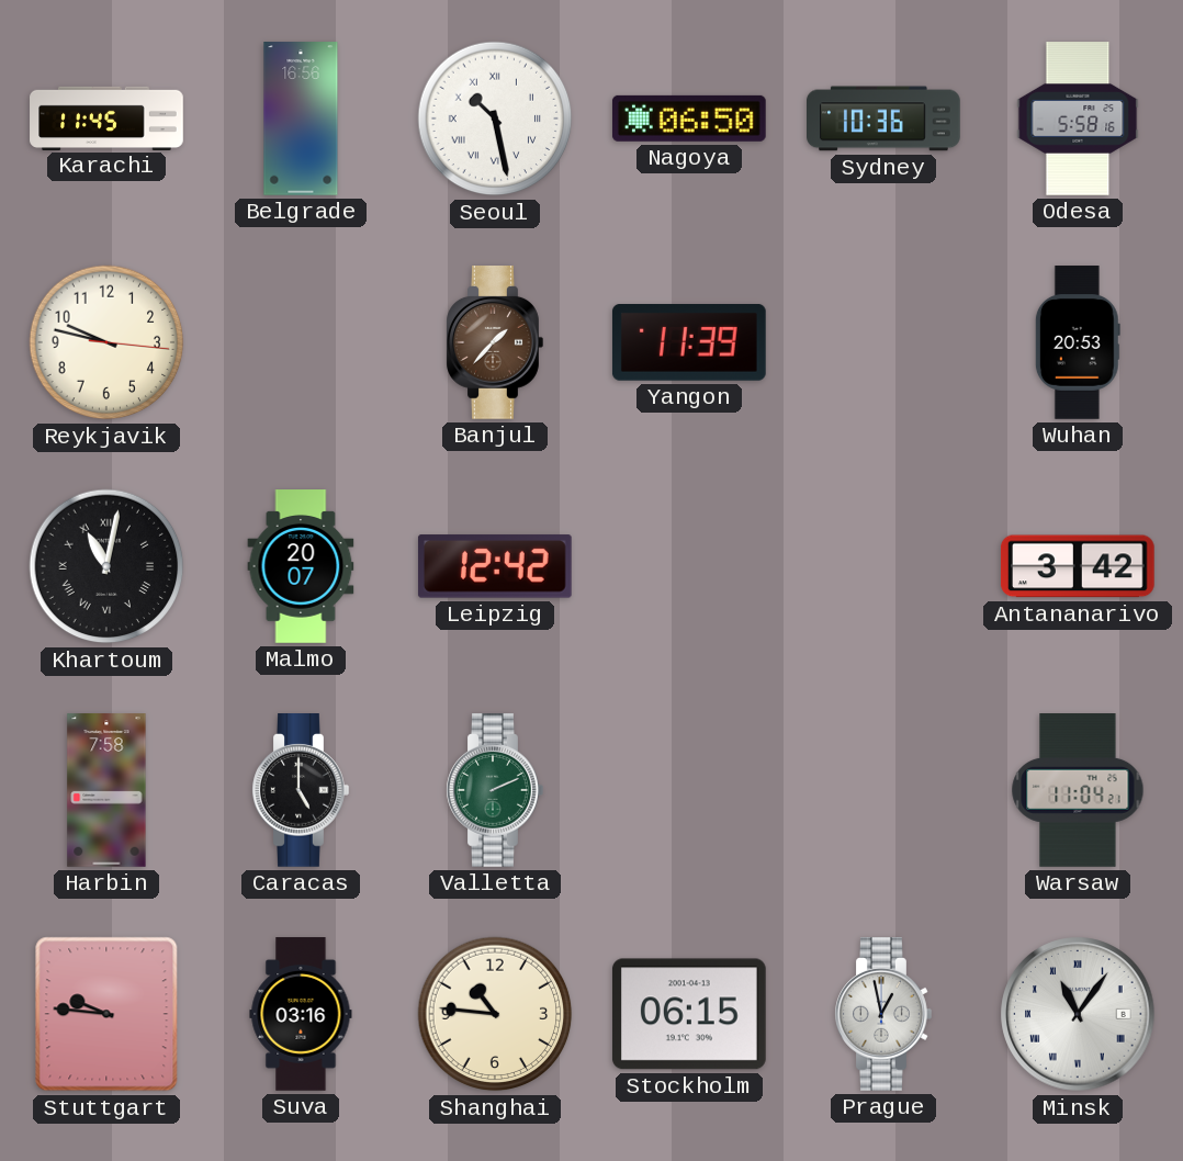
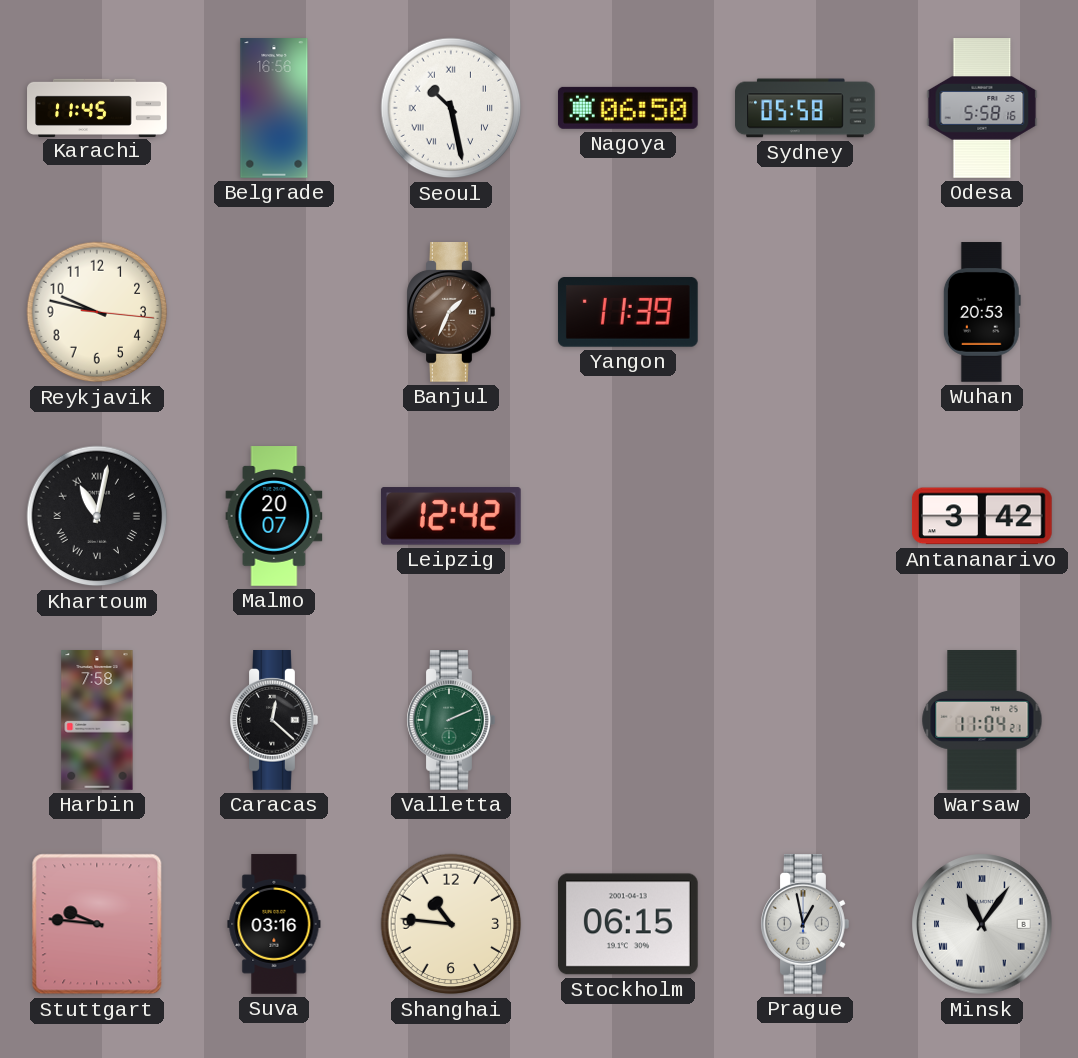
Sydney: 10:36 -> 05:58 (806, 108)
Banjul: 1:37 -> 1:34 (451, 313)
Caracas: 5:00 -> 12:22 (274, 721)
